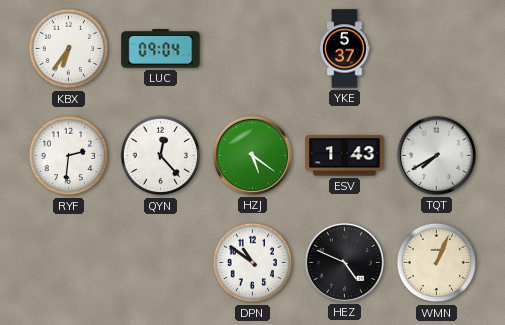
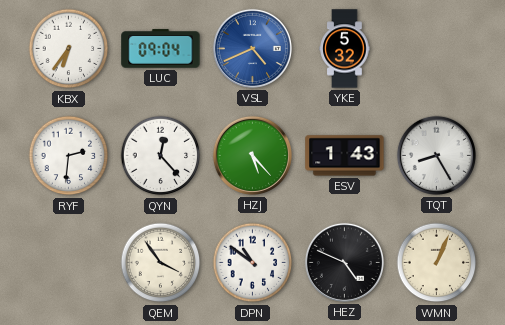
VSL: none -> 4:41 (252, 48)
YKE: 5:37 -> 5:32 (345, 49)
HZJ: 5:21 -> 5:23 (252, 155)
TQT: 7:40 -> 8:25 (436, 155)
QEM: none -> 3:54 (161, 263)
